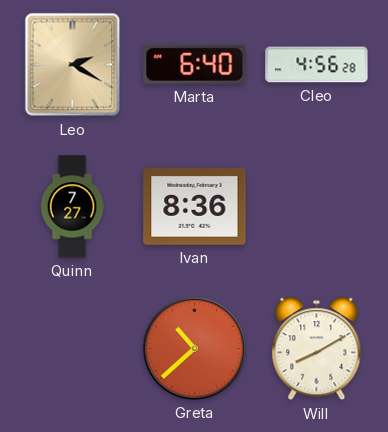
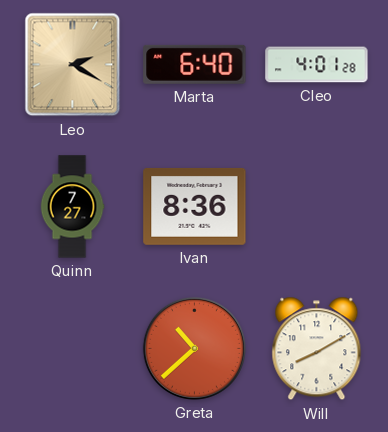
Cleo: 4:56 -> 4:01 (317, 65)
